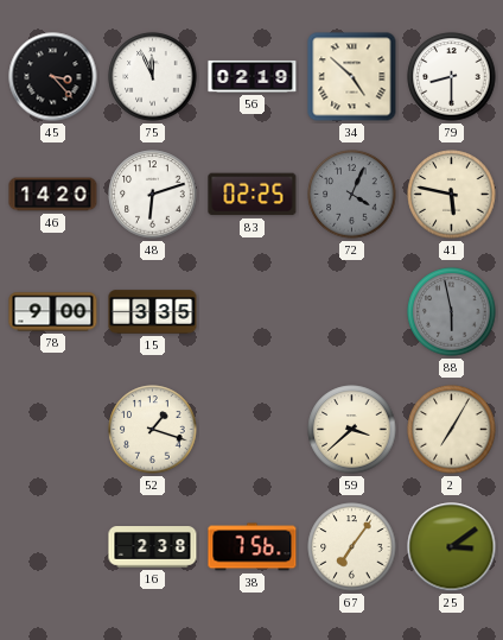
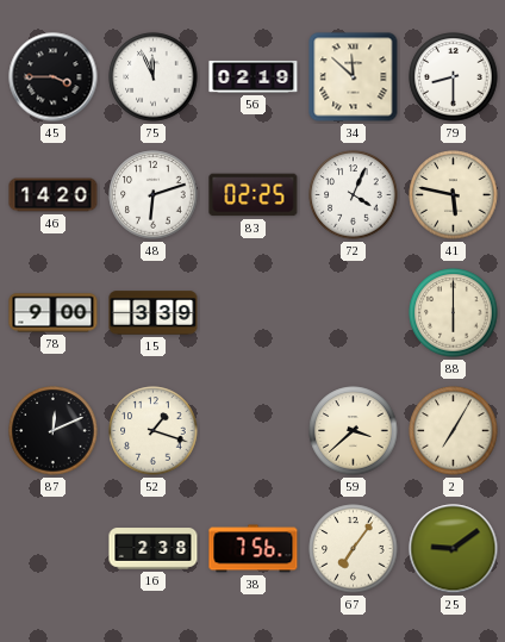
45: 3:23 -> 3:45 (54, 77)
34: 4:52 -> 11:52 (354, 77)
72 dial: grey -> white (354, 195)
15: 3:35 -> 3:39 (154, 313)
88: 5:58 -> 6:00 (454, 313)
88 dial: grey -> cream (454, 313)
87: none -> 12:11 (54, 431)
25: 3:09 -> 9:09 (454, 549)
